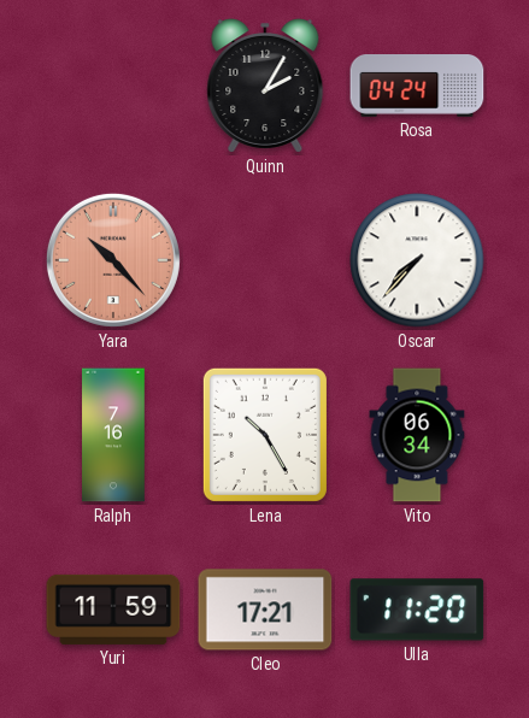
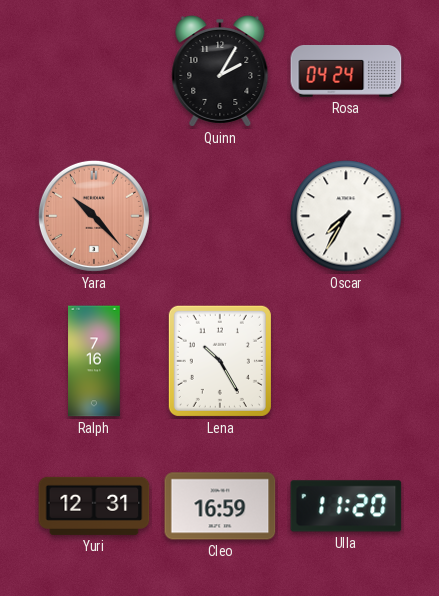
Oscar: 7:37 -> 7:35 (346, 216)
Vito: 06:34 -> none (417, 435)
Yuri: 11:59 -> 12:31 (94, 506)
Cleo: 17:21 -> 16:59 (220, 506)
